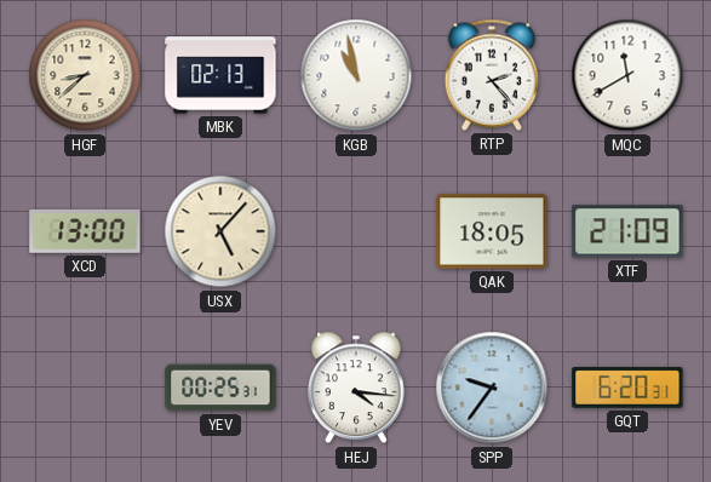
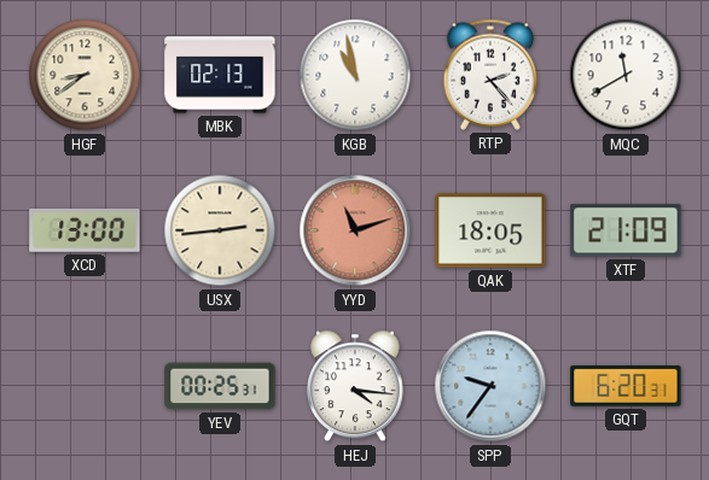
HGF: 8:38 -> 8:39 (85, 75)
USX: 5:07 -> 2:44 (220, 230)
YYD: none -> 11:12 (355, 230)
